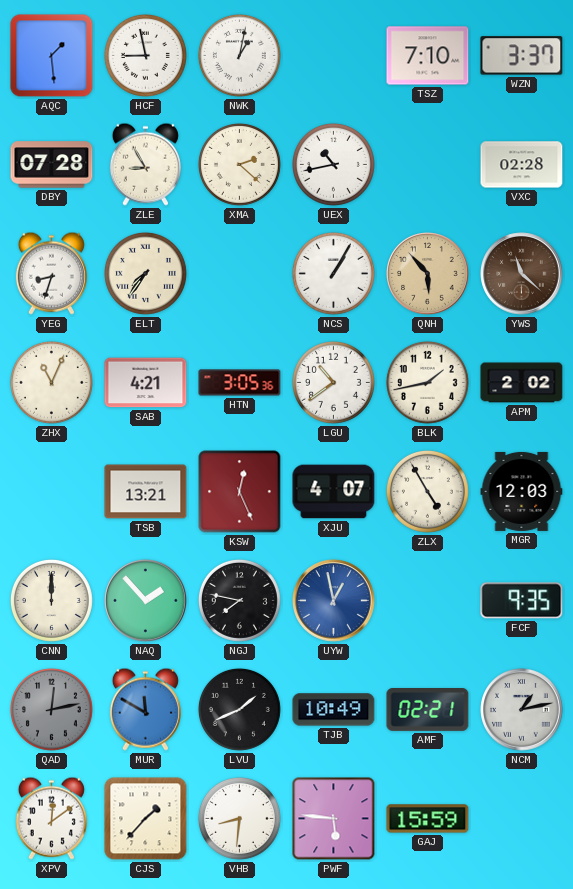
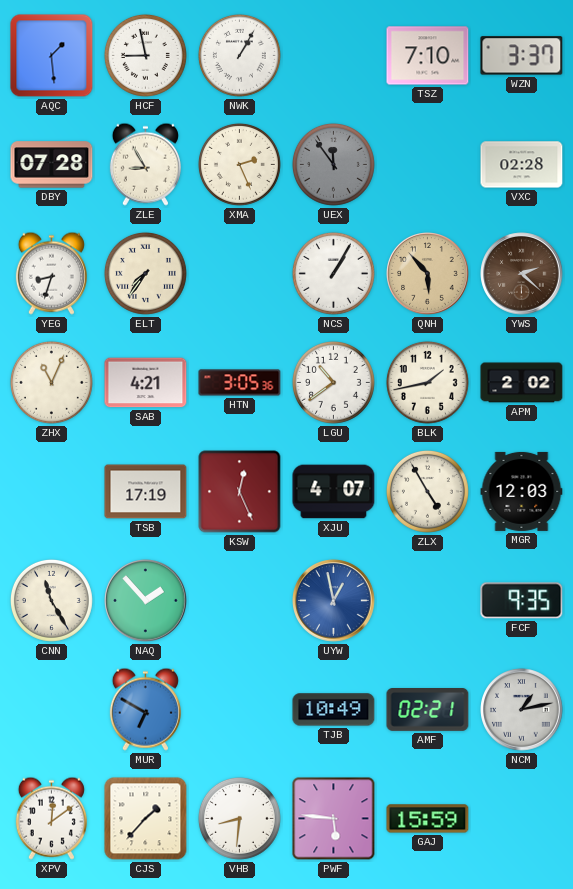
NWK: 1:02 -> 1:05 (239, 55)
XMA: 2:22 -> 2:26 (239, 164)
UEX: 10:43 -> 11:54 (333, 164)
UEX dial: white -> grey (333, 164)
YWS: 11:22 -> 2:22 (522, 274)
TSB: 13:21 -> 17:19 (146, 492)
CNN: 12:00 -> 11:25 (51, 600)
NGJ: 7:47 -> none (239, 600)
QAD: 12:13 -> none (51, 709)
MUR: 11:50 -> 6:50 (145, 709)
LVU: 1:41 -> none (239, 709)
